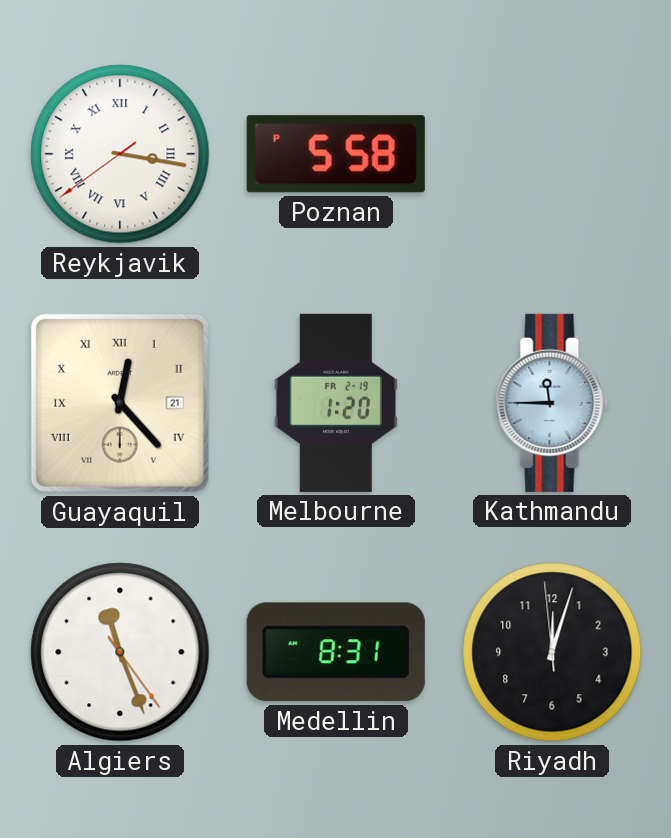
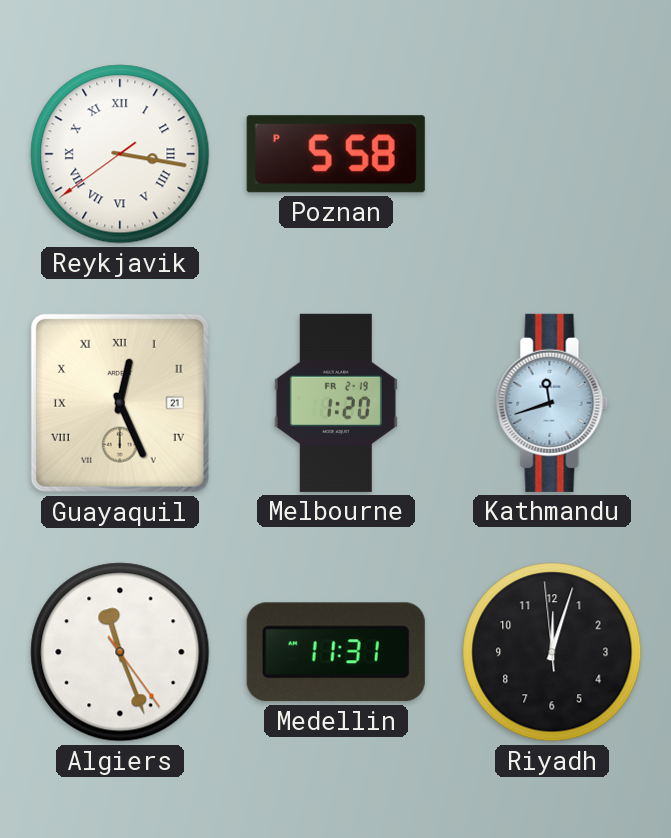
Guayaquil: 12:23 -> 12:26 (120, 403)
Kathmandu: 11:45 -> 11:42 (552, 403)
Medellin: 8:31 -> 11:31 (336, 652)
